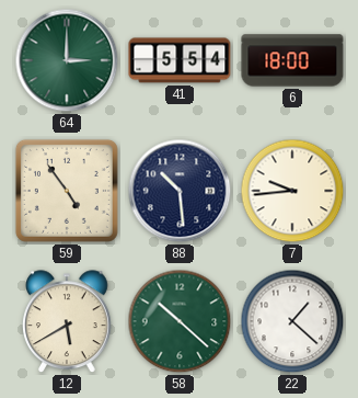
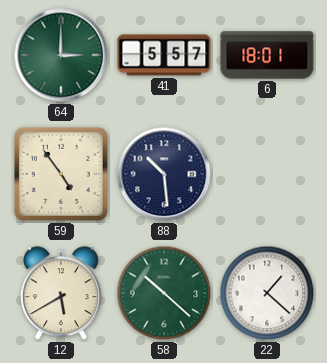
41: 5:54 -> 5:57 (164, 55)
6: 18:00 -> 18:01 (267, 55)
7: 9:44 -> none (292, 191)
